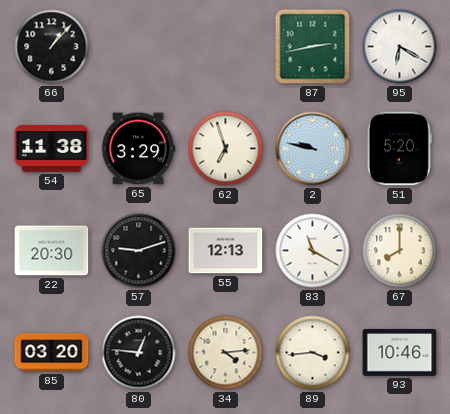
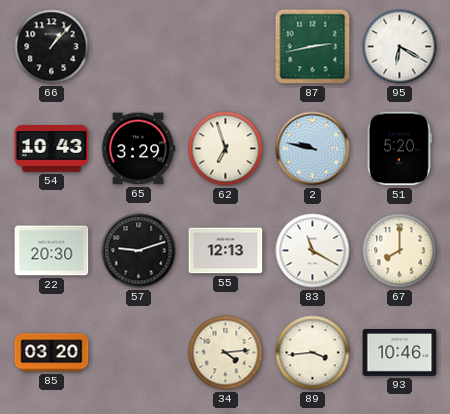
54: 11:38 -> 10:43 (52, 149)
80: 12:46 -> none (139, 353)
